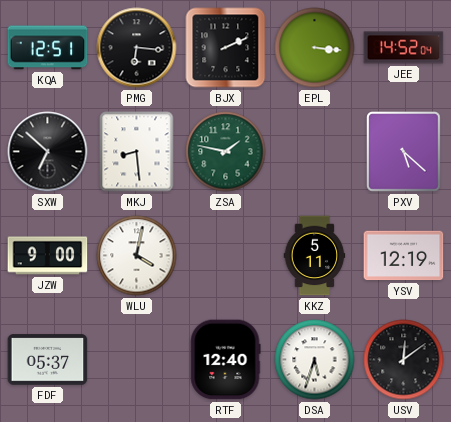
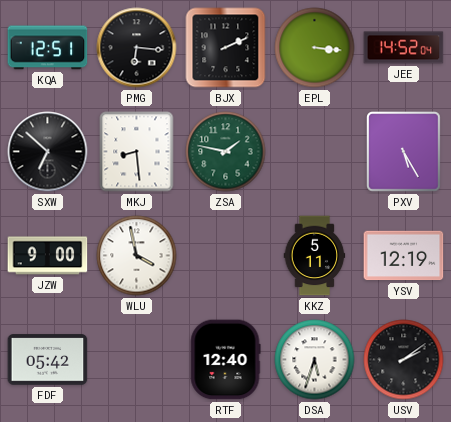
PXV: 5:22 -> 5:25 (404, 152)
WLU: 4:02 -> 3:58 (137, 256)
FDF: 05:37 -> 05:42 (48, 360)
USV: 12:09 -> 2:09 (404, 360)
